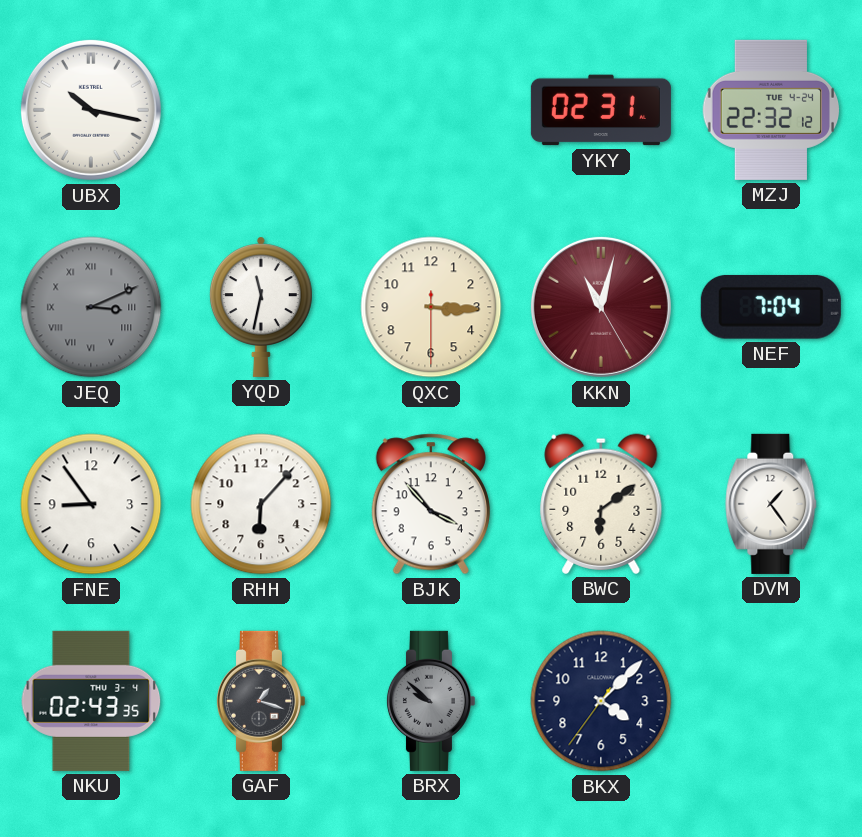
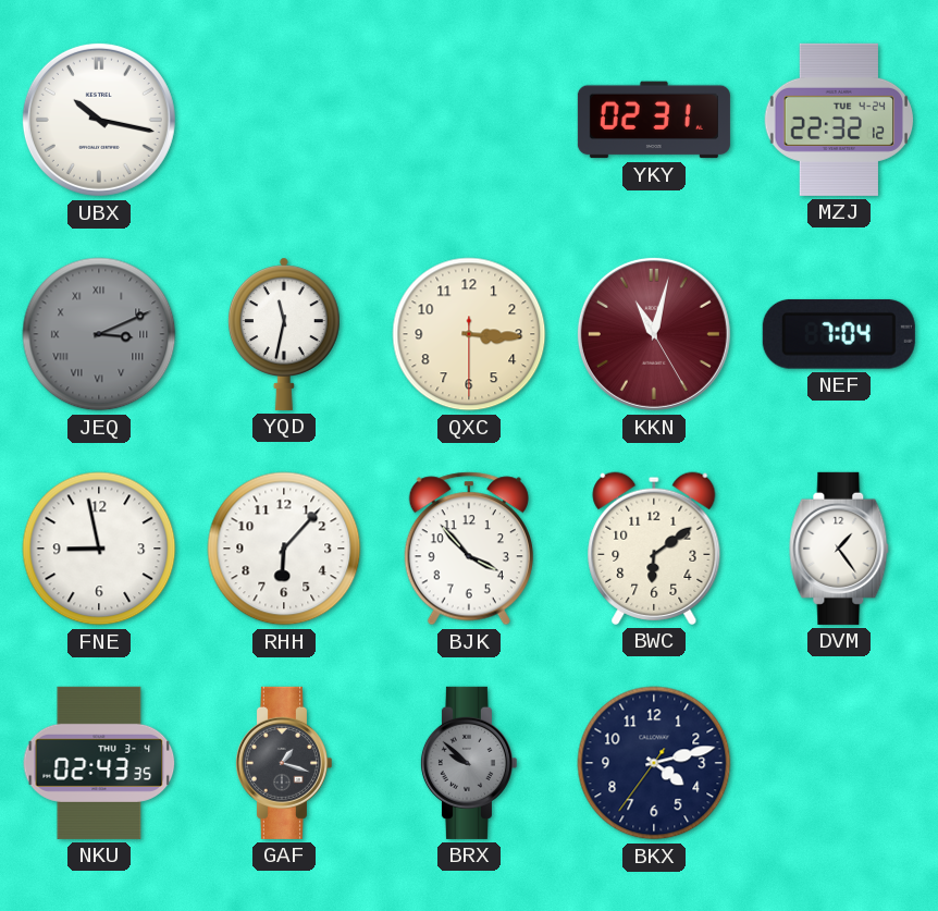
FNE: 8:54 -> 8:58 (99, 549)
BKX: 4:07 -> 4:12 (654, 763)
